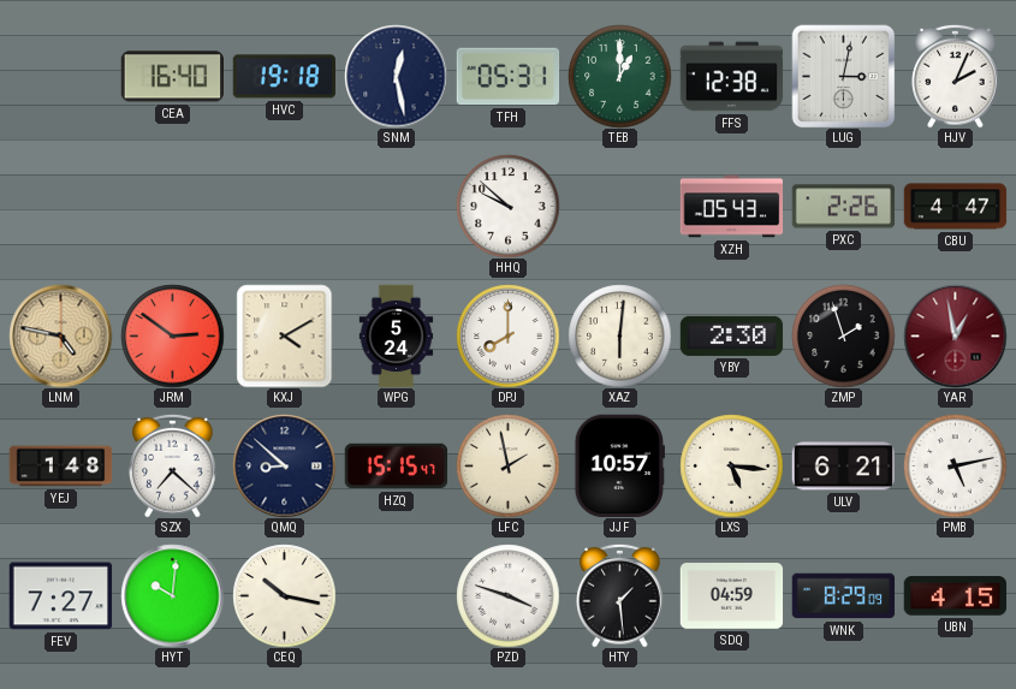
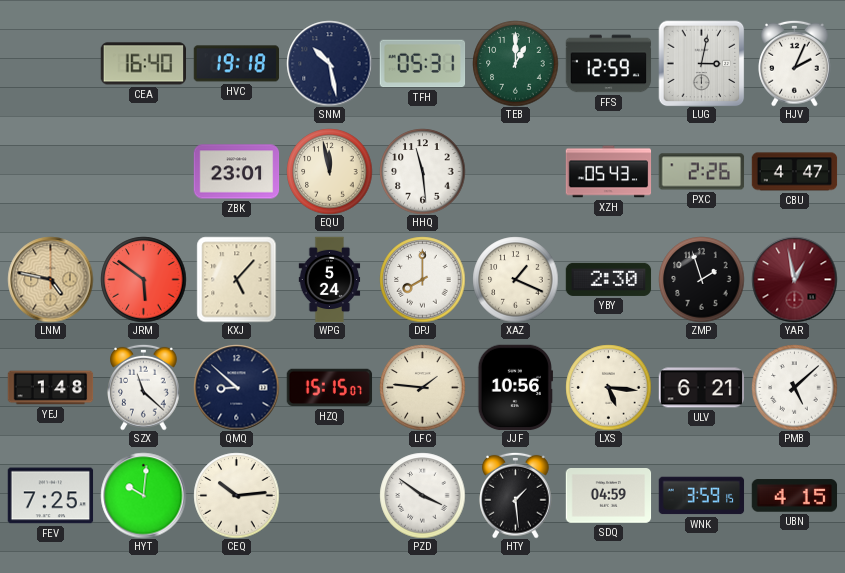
SNM: 12:28 -> 10:28 (329, 63)
FFS: 12:38 -> 12:59 (608, 64)
ZBK: none -> 23:01 (236, 172)
EQU: none -> 11:58 (329, 171)
HHQ: 9:52 -> 11:29 (422, 171)
JRM: 2:51 -> 5:51 (143, 279)
KXJ: 4:10 -> 5:07 (237, 279)
XAZ: 6:01 -> 1:19 (515, 279)
SZX: 7:22 -> 11:22 (144, 387)
HZQ: 15:15:47 -> 15:15:07 (329, 388)
LFC: 1:58 -> 1:46 (422, 387)
JJF: 10:57 -> 10:56 (515, 387)
PMB: 5:13 -> 5:08 (794, 387)
FEV: 7:27 -> 7:25 (50, 496)
CEQ: 10:17 -> 10:14 (236, 495)
PZD: 3:48 -> 3:51 (422, 495)
WNK: 8:29 -> 3:59 (701, 496)
